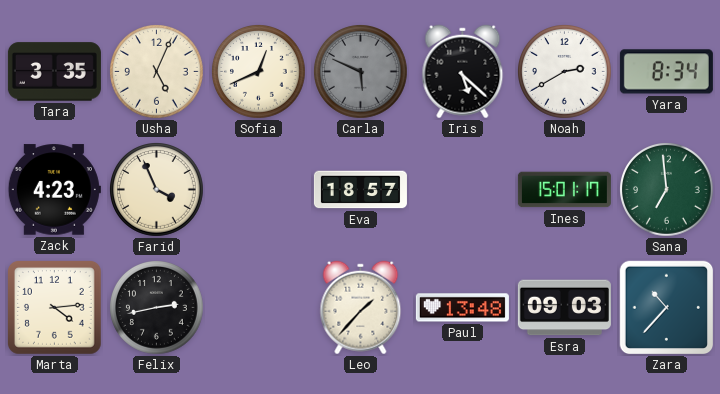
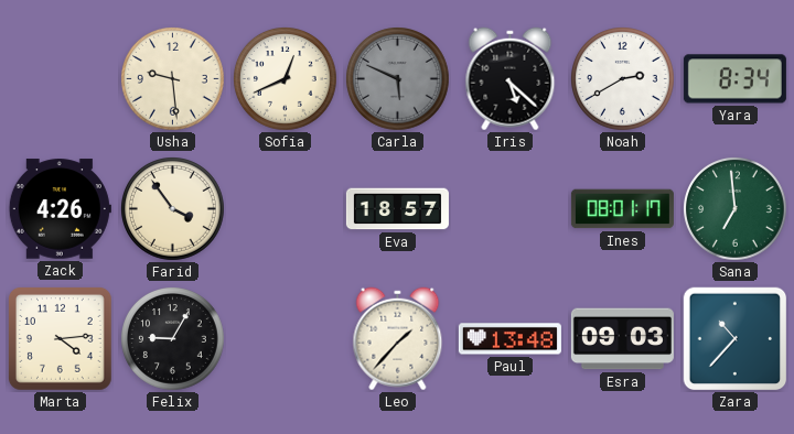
Tara: 3:35 -> none (54, 72)
Usha: 5:04 -> 9:29 (173, 79)
Zack: 4:23 -> 4:26 (60, 209)
Farid: 3:56 -> 3:54 (173, 209)
Ines: 15:01 -> 08:01 (622, 209)
Felix: 2:43 -> 9:05 (173, 339)
